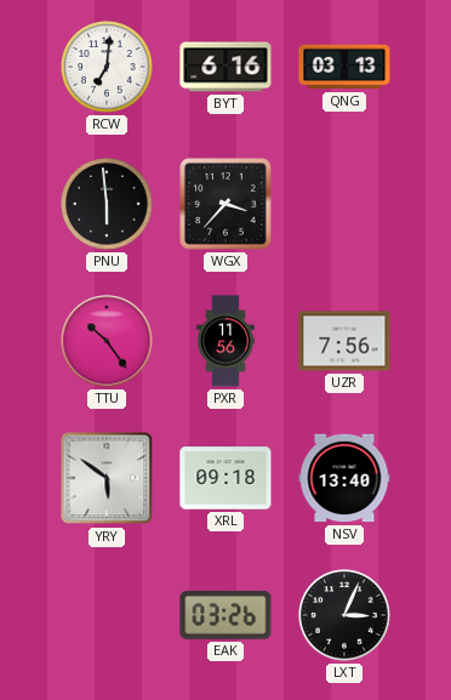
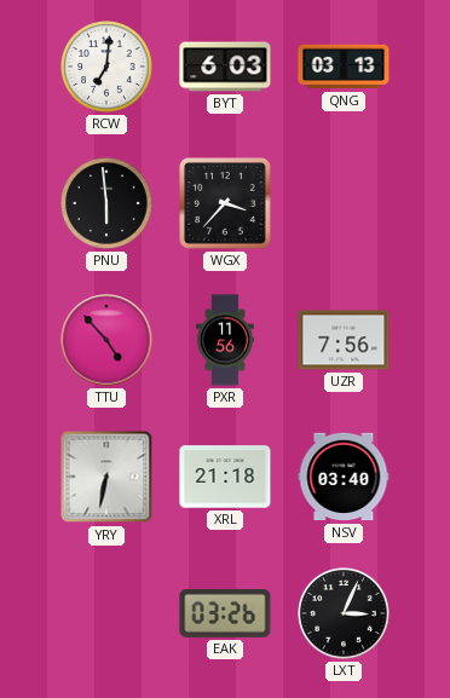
BYT: 6:16 -> 6:03 (225, 67)
TTU: 10:24 -> 4:53 (106, 340)
YRY: 5:51 -> 6:32 (106, 477)
XRL: 09:18 -> 21:18 (225, 477)
NSV: 13:40 -> 03:40 (344, 477)
